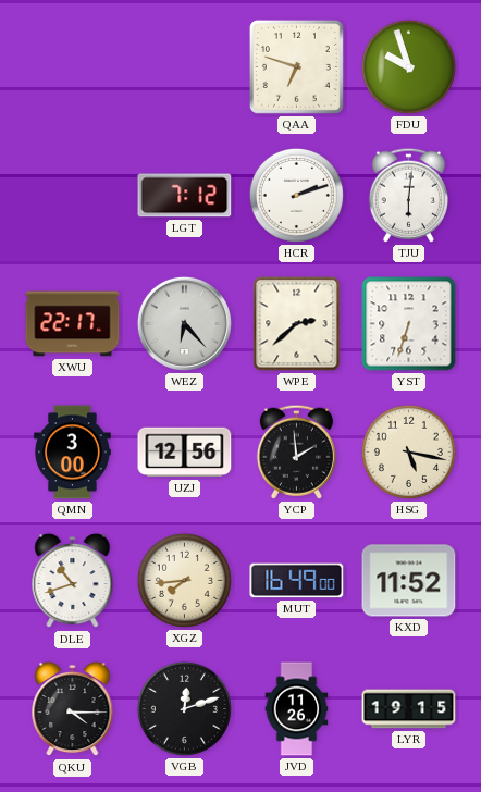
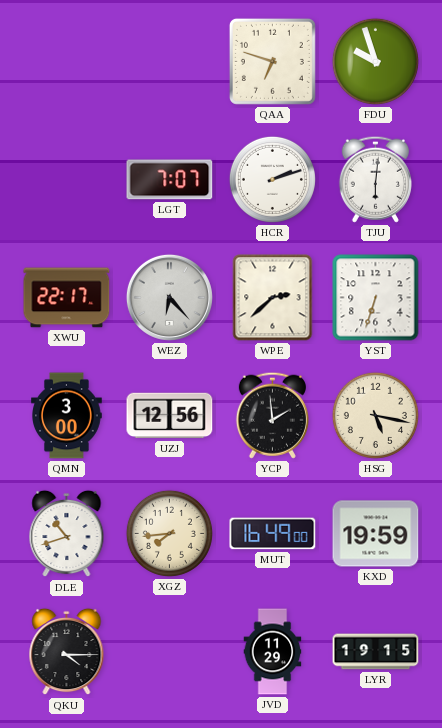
LGT: 7:12 -> 7:07 (170, 180)
KXD: 11:52 -> 19:59 (376, 534)
VGB: 12:12 -> none (184, 708)
JVD: 11:26 -> 11:29 (273, 652)
